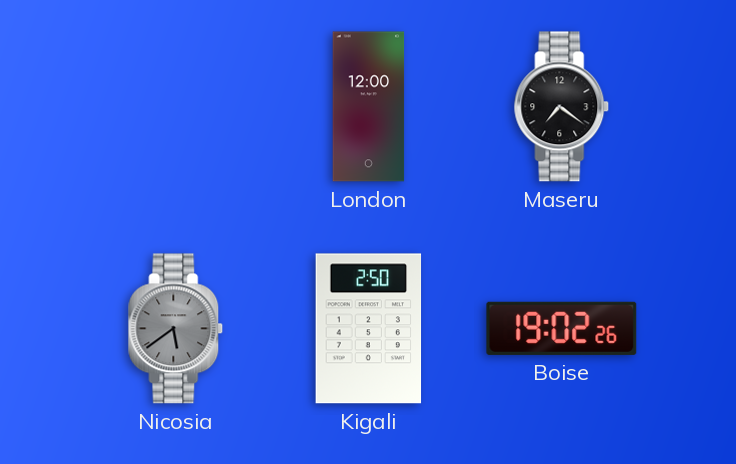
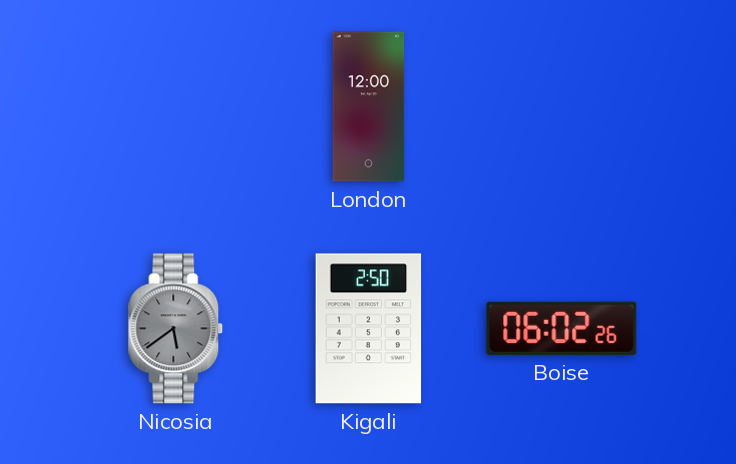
Maseru: 7:21 -> none (562, 107)
Boise: 19:02 -> 06:02 (562, 328)
